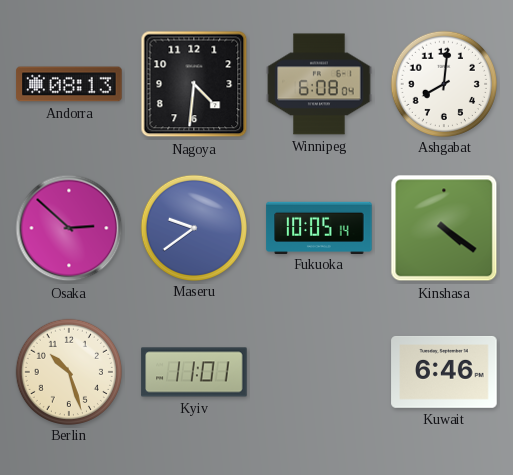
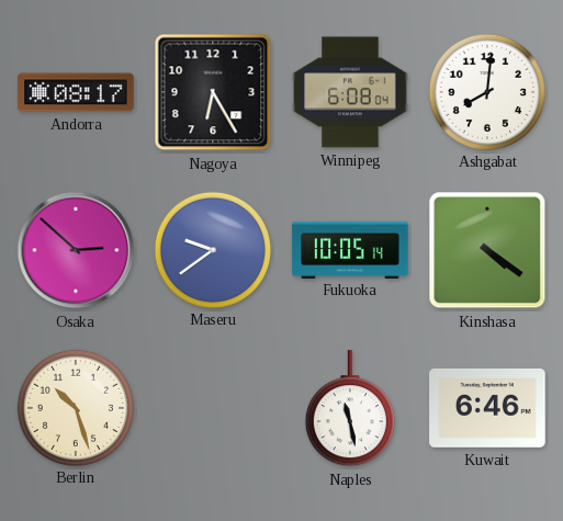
Andorra: 08:13 -> 08:17 (76, 92)
Nagoya: 4:31 -> 6:25 (213, 92)
Kyiv: 11:01 -> none (194, 372)
Naples: none -> 11:28 (350, 409)
